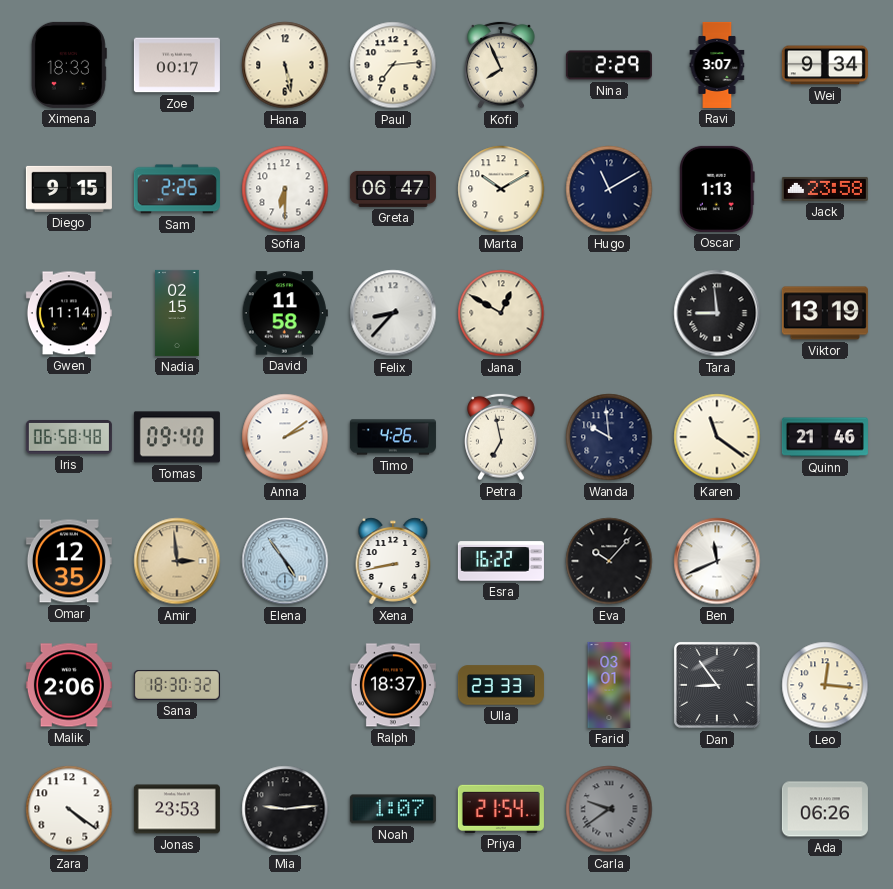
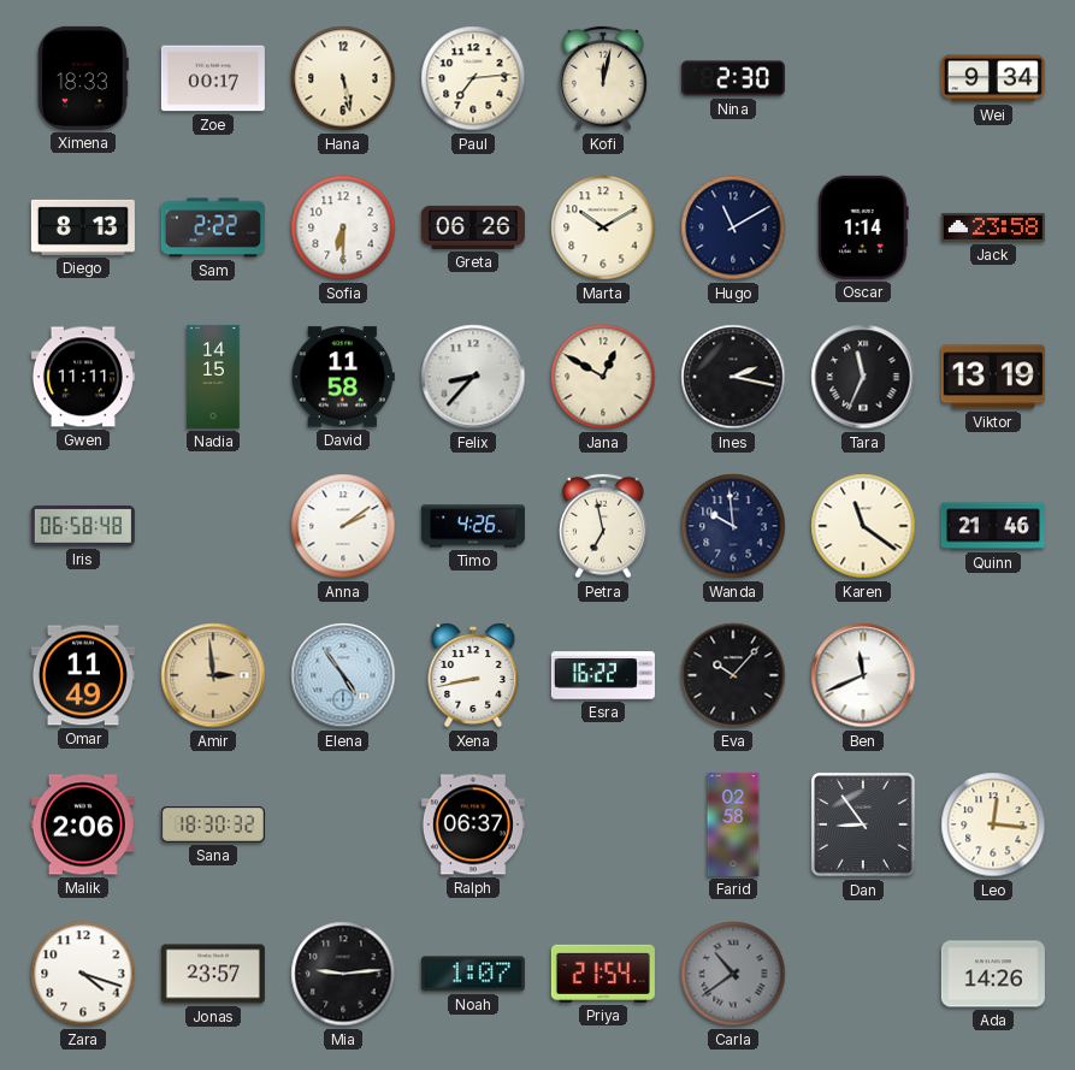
Kofi: 7:56 -> 12:02 (603, 78)
Nina: 2:29 -> 2:30 (733, 78)
Ravi: 3:07 -> none (717, 65)
Diego: 9:15 -> 8:13 (83, 227)
Sam: 2:25 -> 2:22 (213, 227)
Greta: 06:47 -> 06:26 (473, 227)
Oscar: 1:13 -> 1:14 (863, 227)
Gwen: 11:14 -> 11:11 (83, 377)
Nadia: 02:15 -> 14:15 (213, 377)
Ines: none -> 2:17 (733, 377)
Tara: 8:59 -> 11:34 (863, 377)
Tomas: 09:40 -> none (177, 437)
Omar: 12:35 -> 11:49 (83, 675)
Ralph: 18:37 -> 06:37 (473, 824)
Ulla: 23:33 -> none (501, 685)
Farid: 03:01 -> 02:58 (733, 824)
Zara: 4:21 -> 4:18 (83, 974)
Jonas: 23:53 -> 23:57 (213, 974)
Carla: 9:39 -> 10:39 (733, 974)
Ada: 06:26 -> 14:26 (993, 974)
